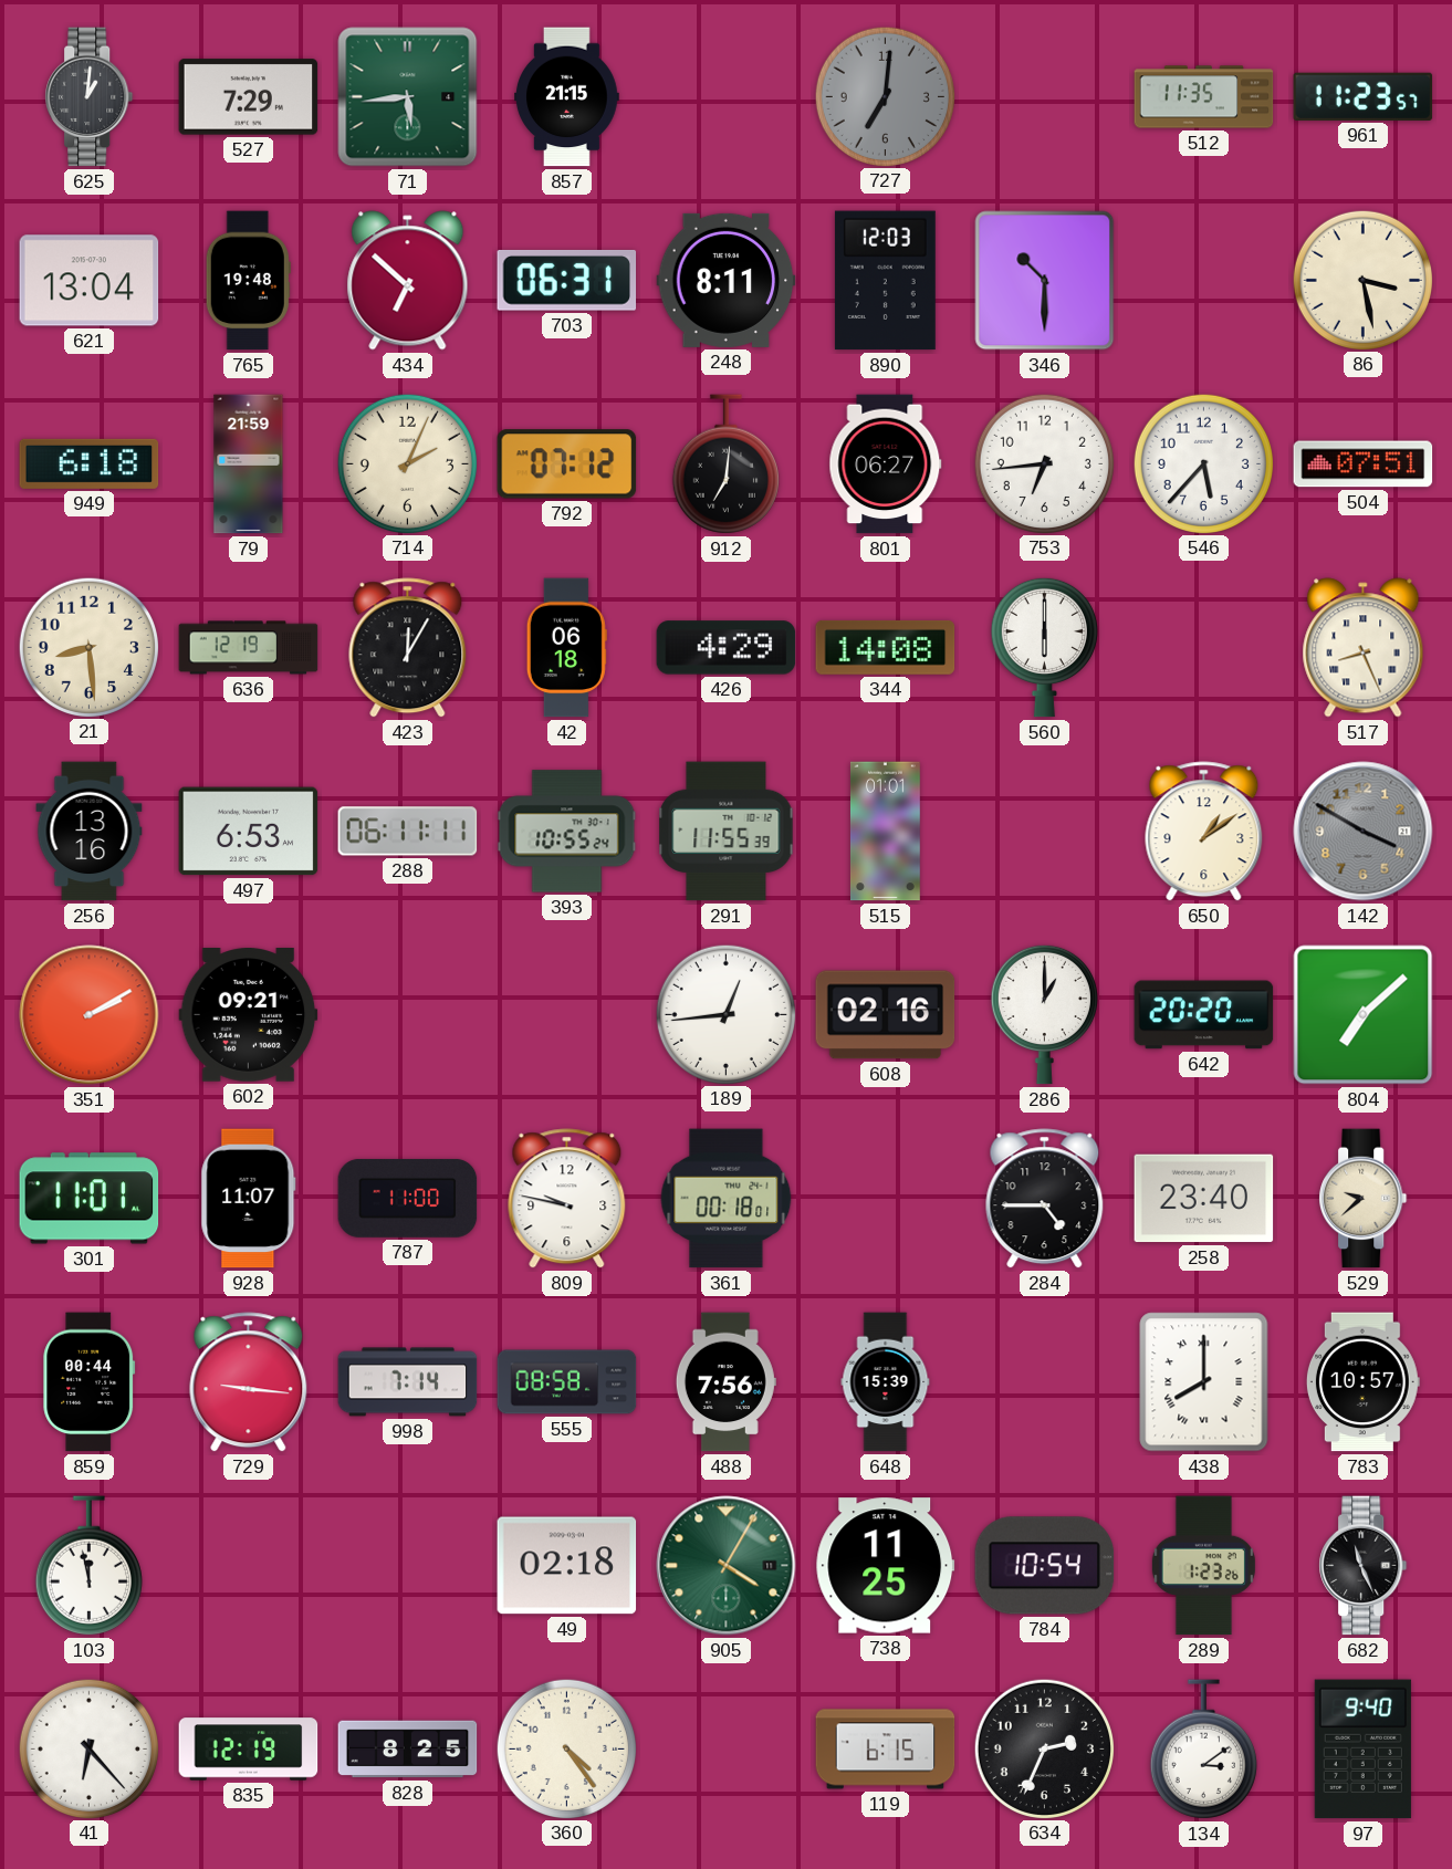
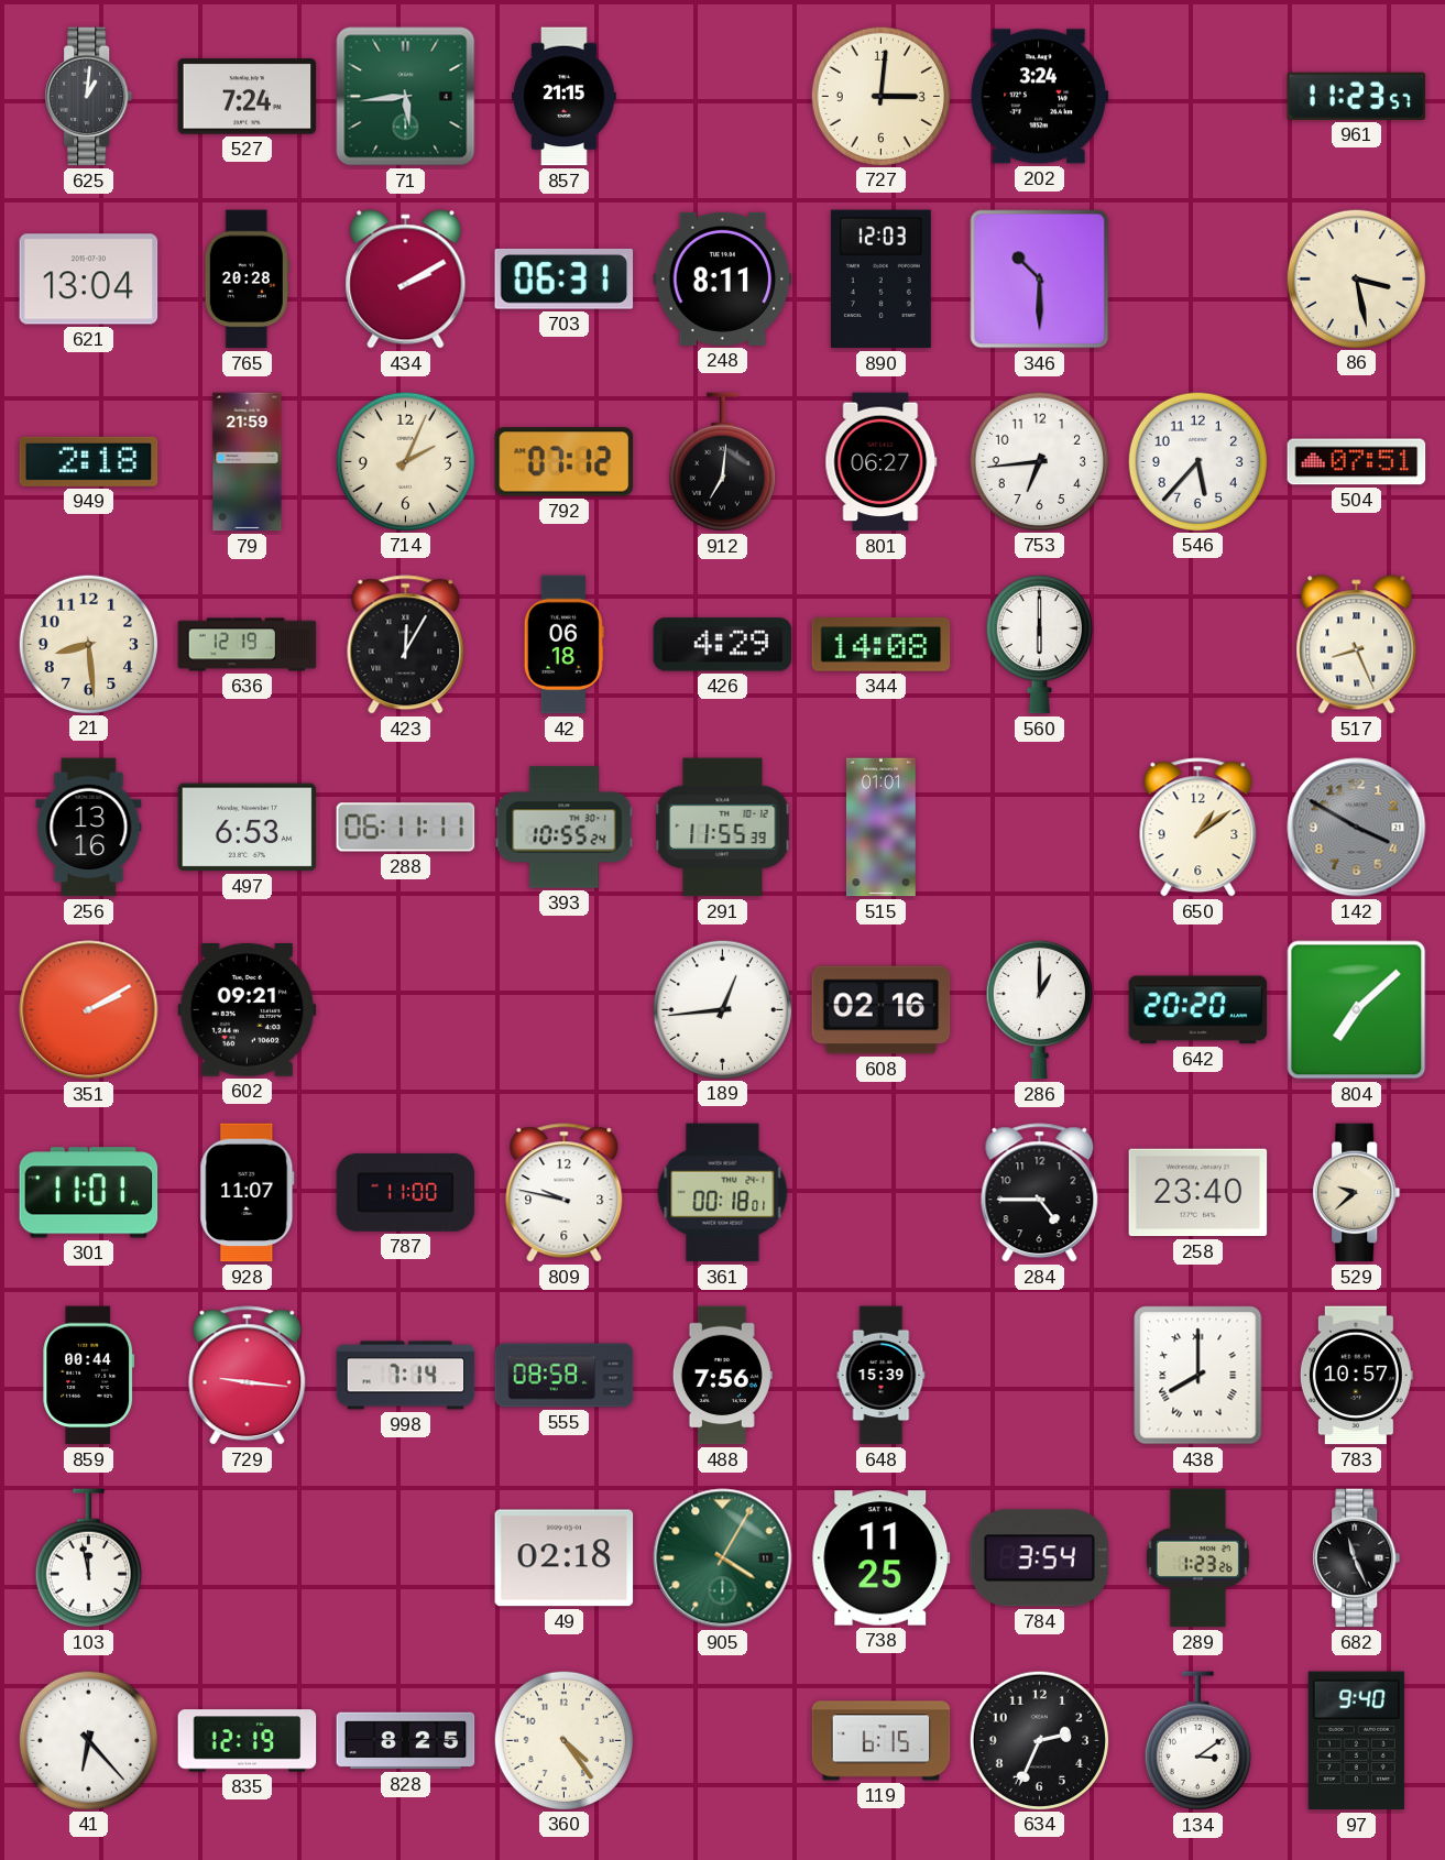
527: 7:29 -> 7:24 (248, 97)
727: 7:01 -> 3:01 (880, 96)
727 dial: grey -> cream (880, 96)
202: none -> 3:24 (1040, 97)
512: 11:35 -> none (1204, 97)
765: 19:48 -> 20:28 (247, 280)
434: 6:52 -> 2:10 (406, 280)
949: 6:18 -> 2:18 (89, 461)
784: 10:54 -> 3:54 (1040, 1558)
